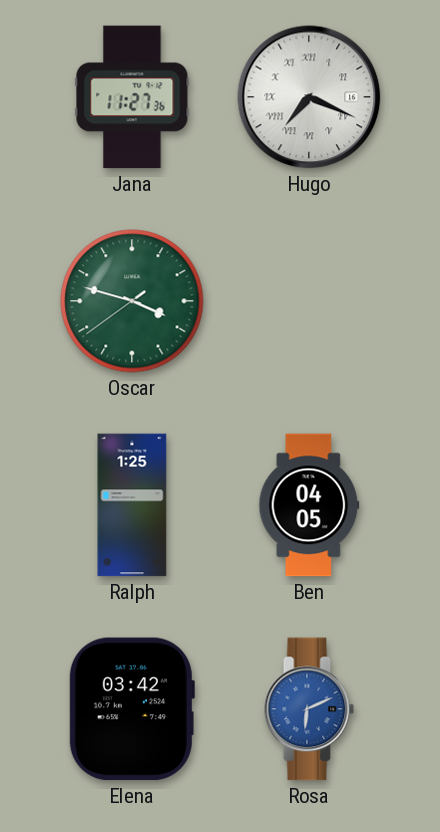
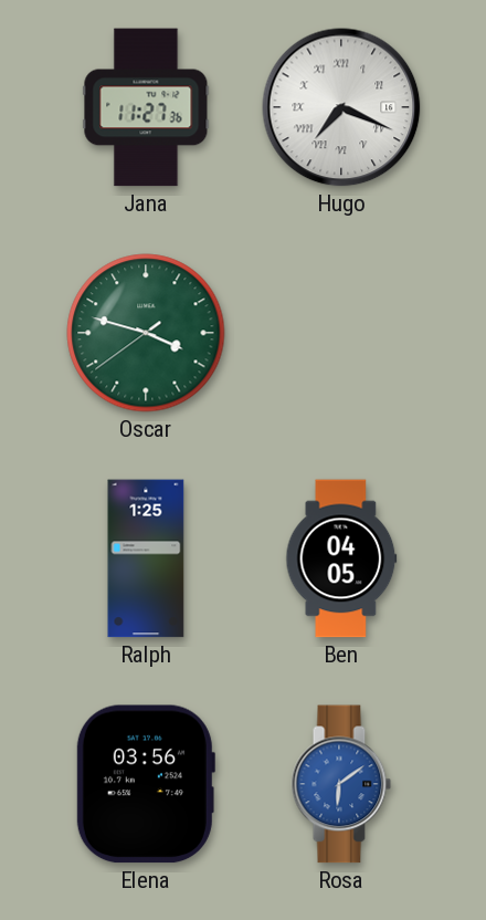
Elena: 03:42 -> 03:56 (146, 784)
Rosa: 6:11 -> 6:09 (341, 784)
